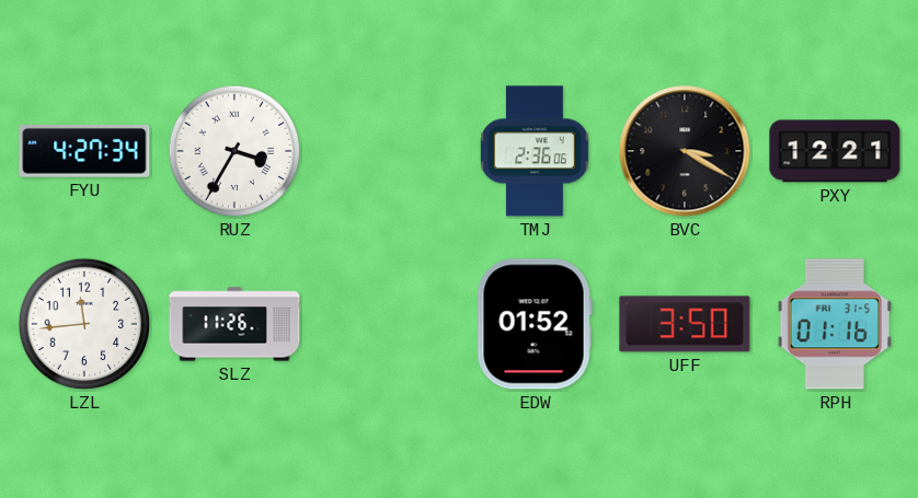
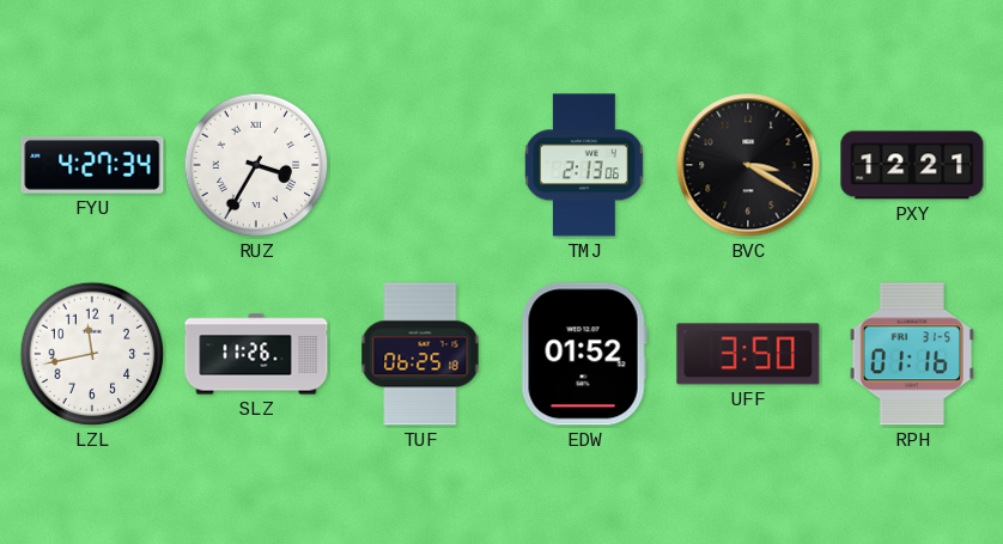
TMJ: 2:36 -> 2:13 (584, 165)
LZL: 11:44 -> 11:43 (92, 354)
TUF: none -> 06:25 (420, 354)
